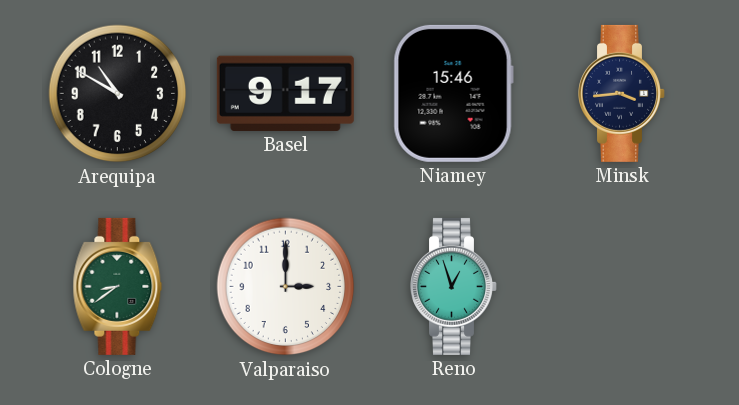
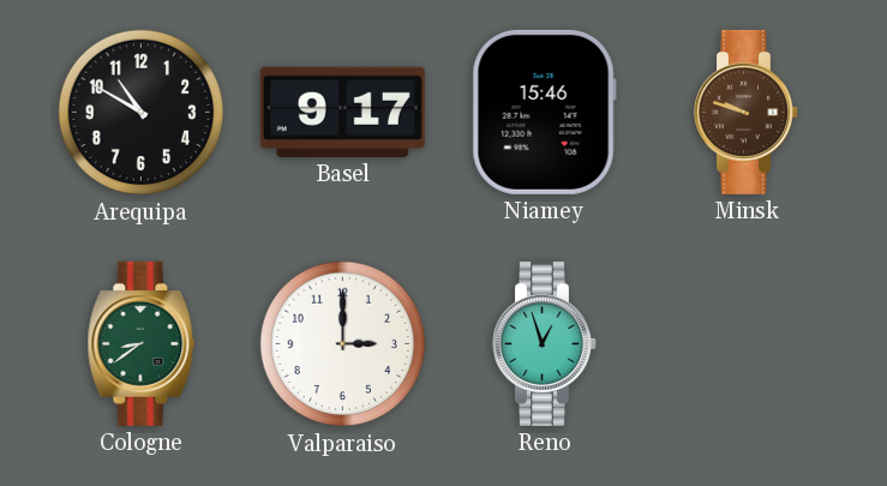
Minsk: 3:44 -> 9:48 (747, 112)
Minsk dial: navy -> brown (747, 112)
